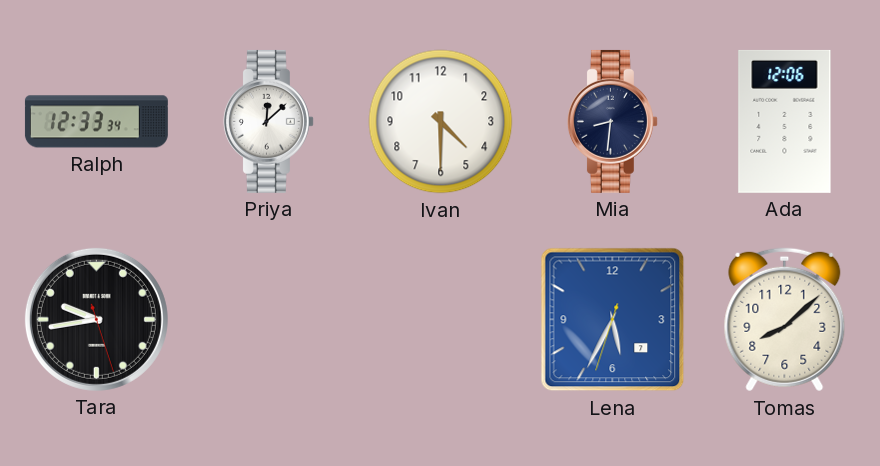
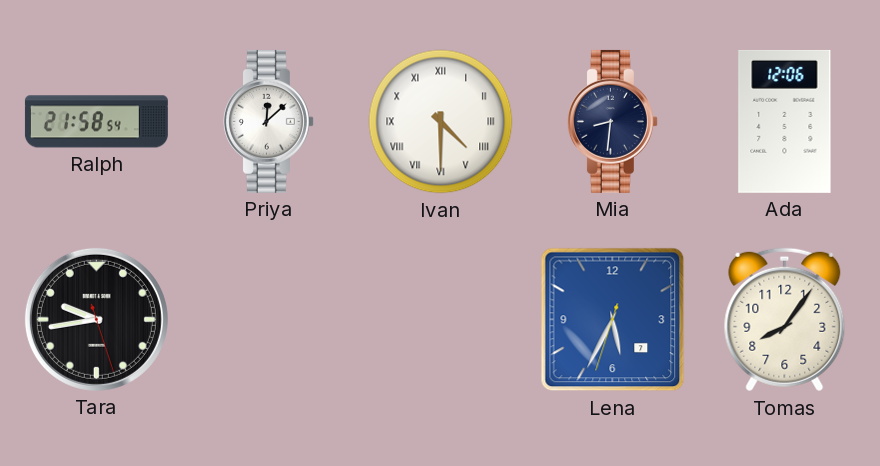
Ralph: 12:33 -> 21:58 (96, 122)
Ivan numerals: Arabic -> Roman (441, 122)
Tomas: 8:08 -> 8:06 (785, 320)
